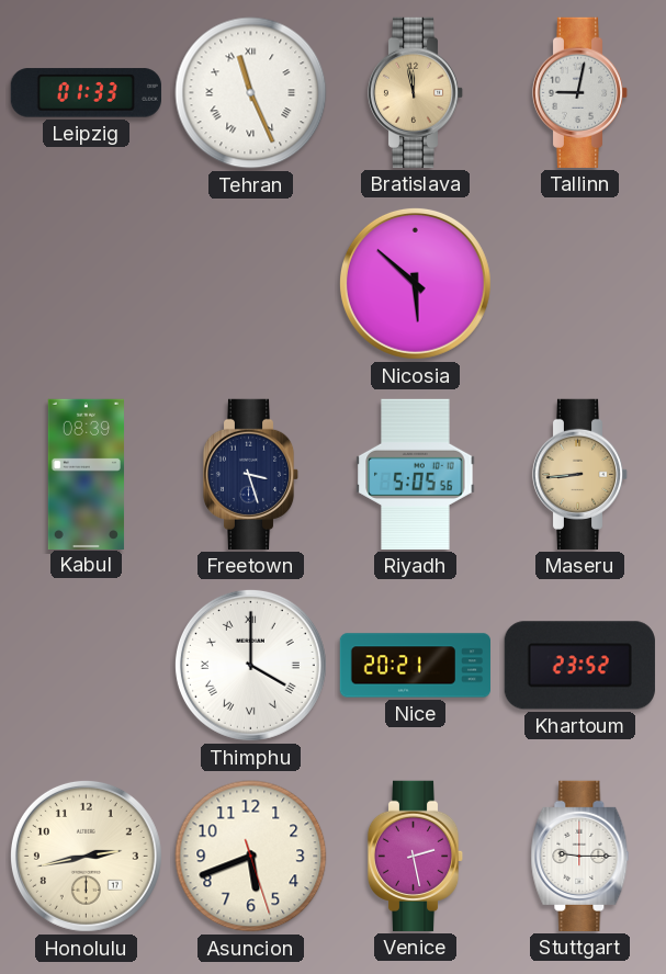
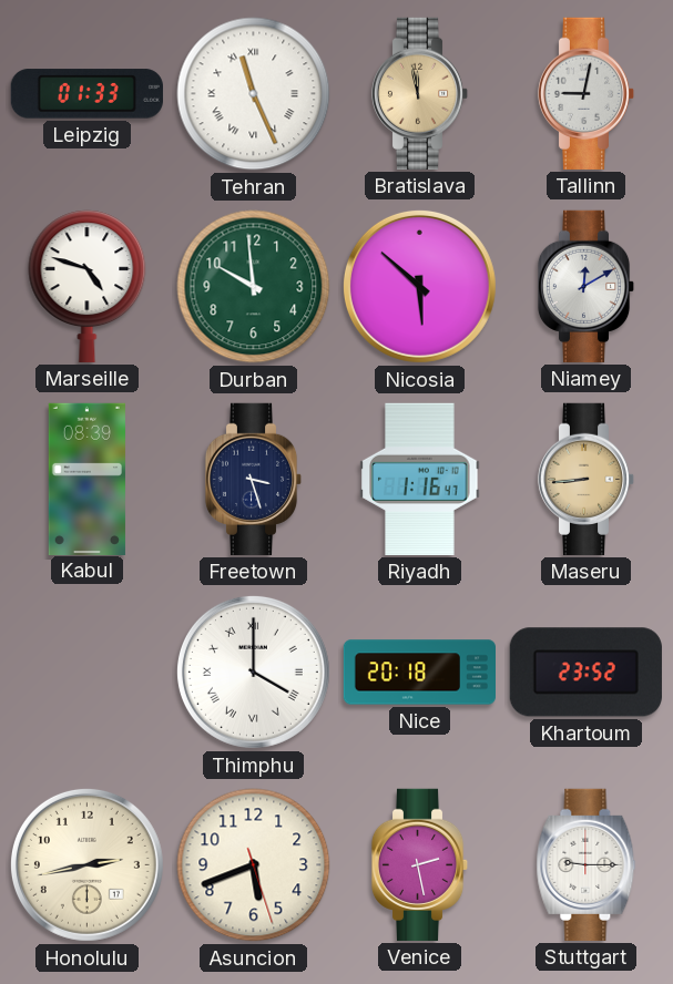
Marseille: none -> 4:48 (88, 286)
Durban: none -> 9:59 (254, 287)
Niamey: none -> 12:10 (587, 286)
Riyadh: 5:05 -> 1:16 (420, 479)
Nice: 20:21 -> 20:18 (419, 673)
